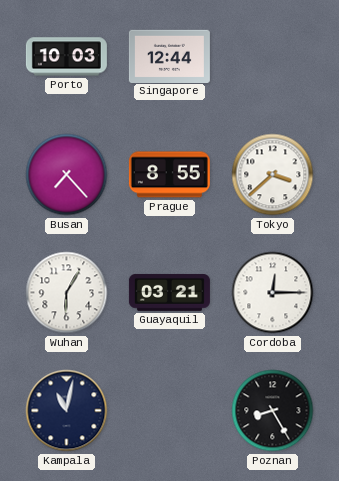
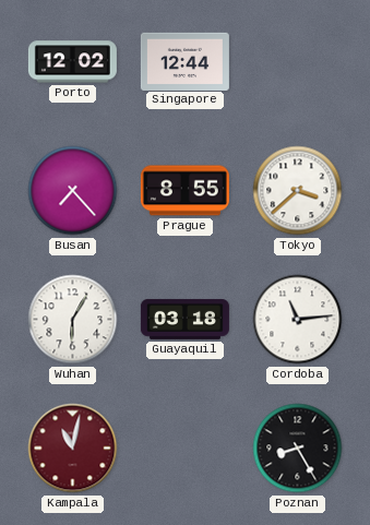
Porto: 10:03 -> 12:02 (72, 62)
Guayaquil: 03:21 -> 03:18 (184, 319)
Cordoba: 12:15 -> 11:14 (298, 320)
Kampala dial: navy -> burgundy (73, 449)
